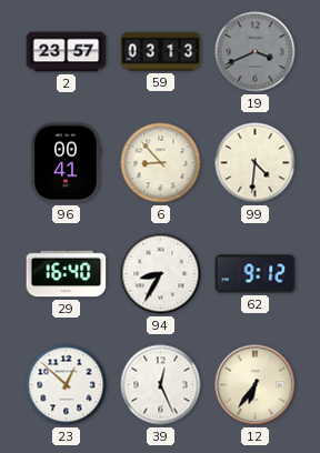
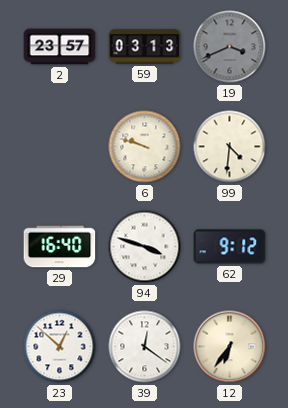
96: 00:41 -> none (66, 163)
6: 8:53 -> 9:48 (145, 147)
94: 8:35 -> 3:48 (145, 247)
39: 12:26 -> 12:21 (145, 347)
